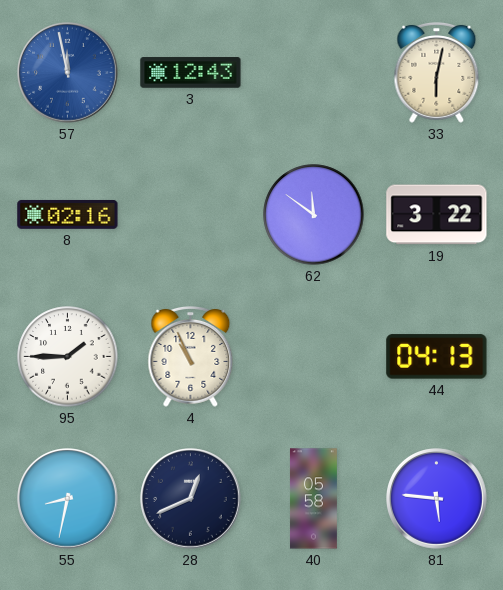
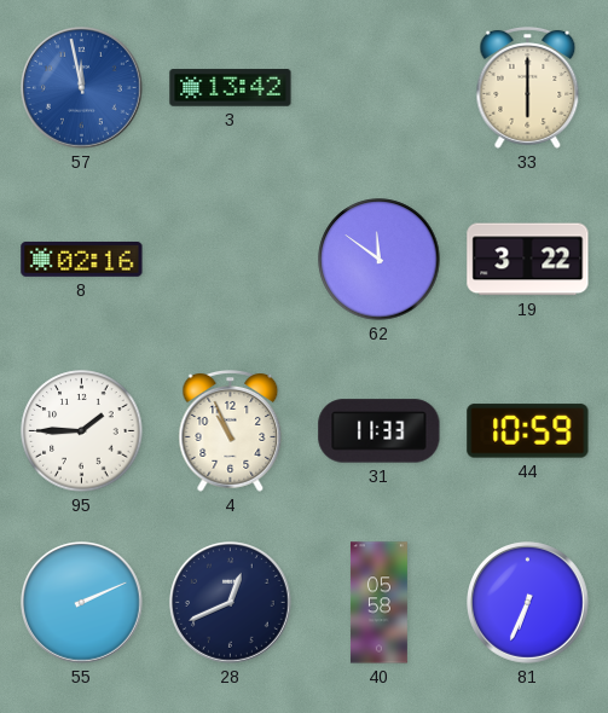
3: 12:43 -> 13:42 (231, 88)
33: 6:02 -> 6:00 (528, 88)
31: none -> 11:33 (380, 431)
44: 04:13 -> 10:59 (528, 431)
55: 8:32 -> 2:11 (82, 603)
81: 5:46 -> 6:34 (528, 603)
